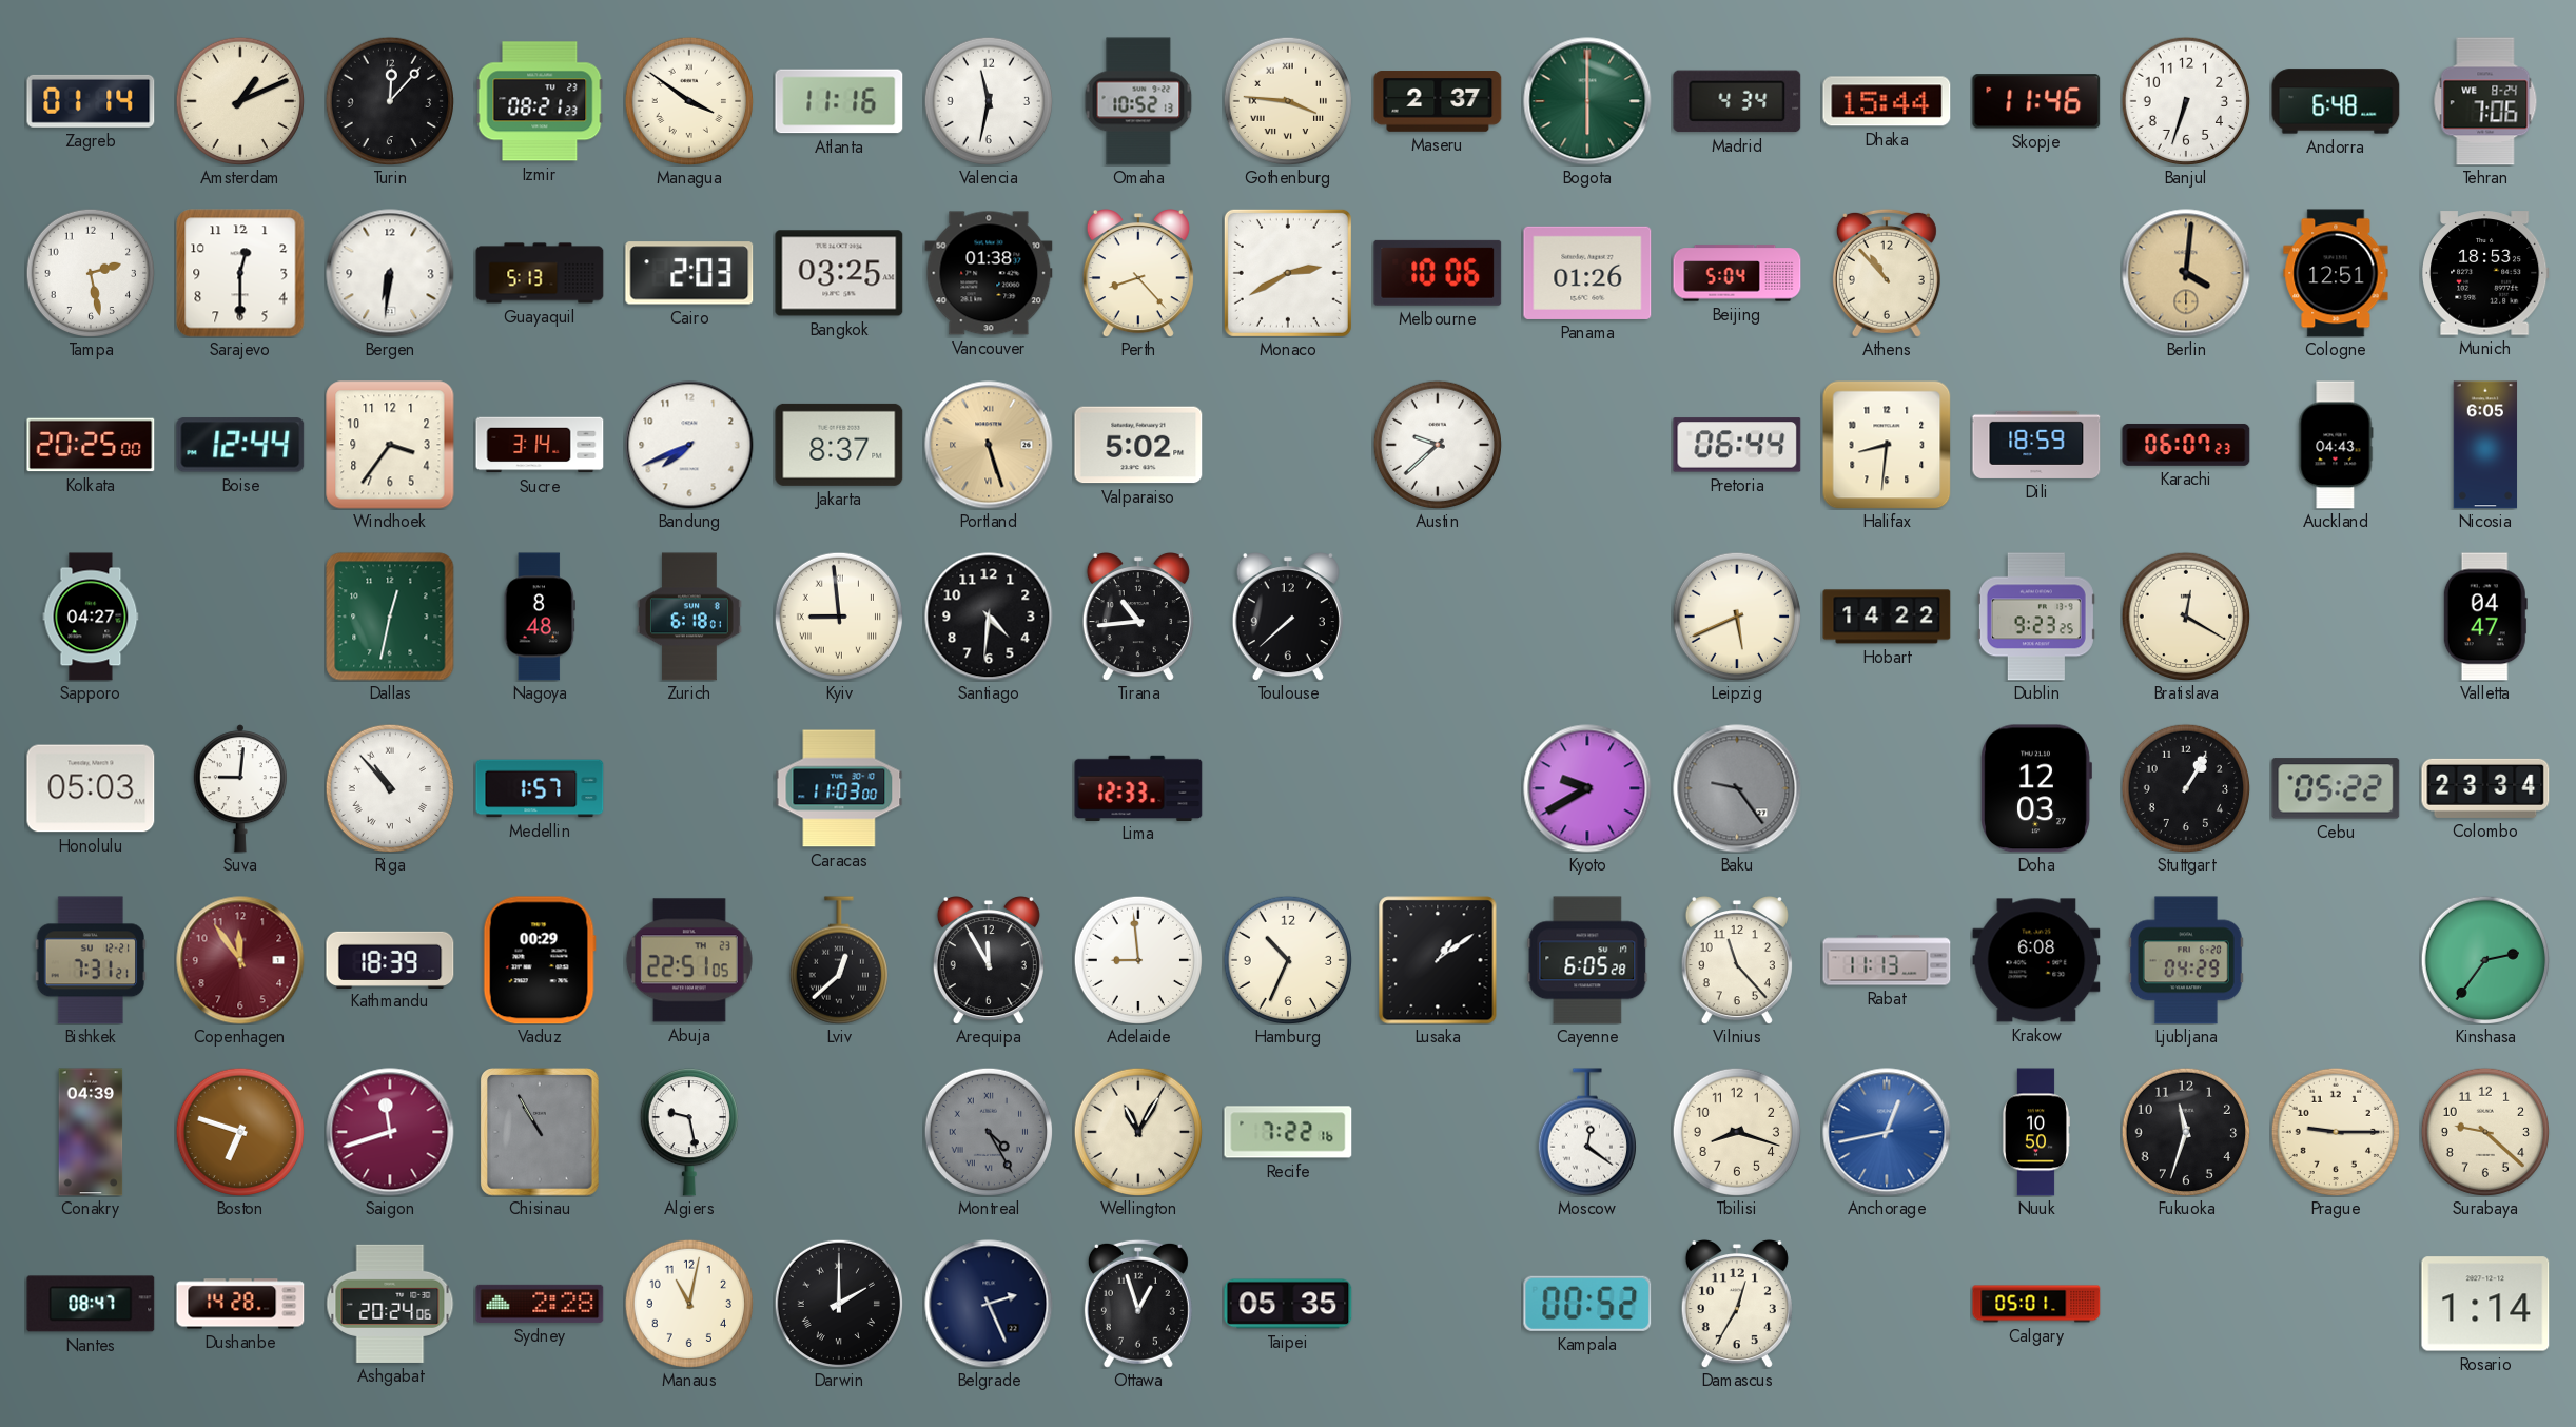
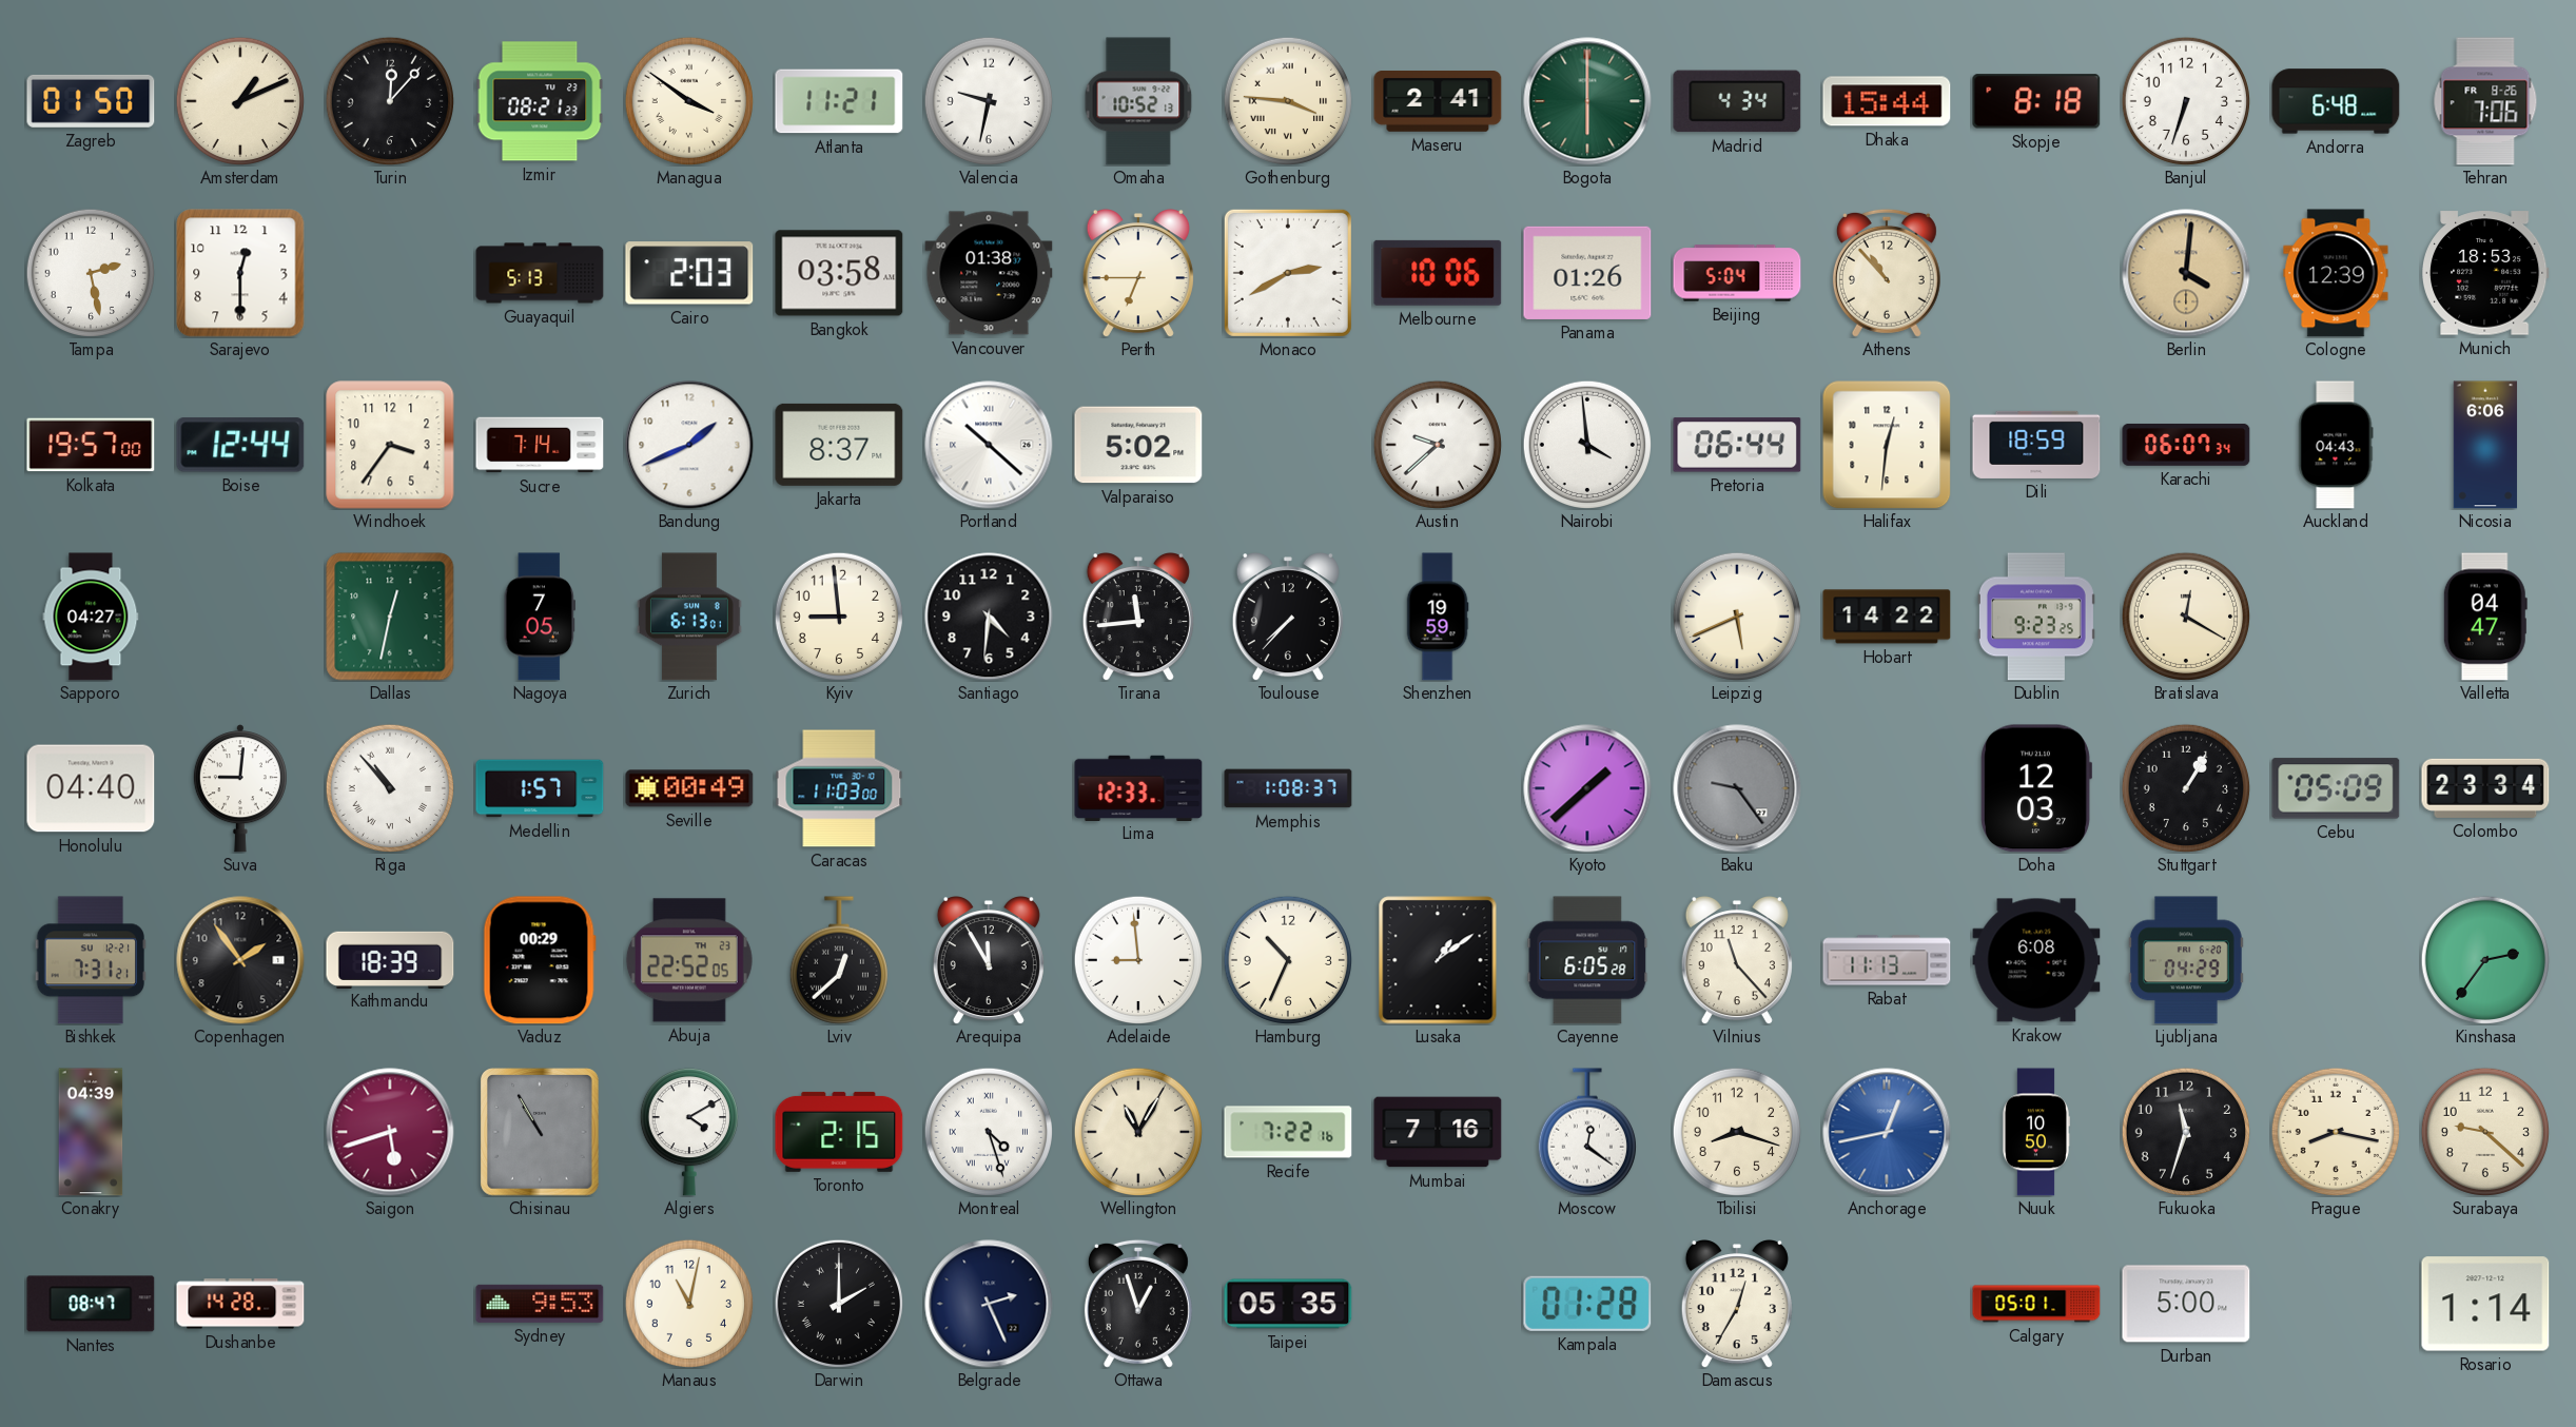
Zagreb: 01:14 -> 01:50 (91, 101)
Atlanta: 11:16 -> 11:21 (839, 101)
Valencia: 11:32 -> 9:32 (989, 101)
Maseru: 2:37 -> 2:41 (1438, 102)
Skopje: 11:46 -> 8:18 (2036, 101)
Tehran date: WE 8-24 -> FR 8-26 (2485, 101)
Bergen: 6:31 -> none (390, 273)
Bangkok: 03:25 -> 03:58 (839, 273)
Perth: 8:23 -> 6:45 (1138, 274)
Cologne: 12:51 -> 12:39 (2336, 273)
Kolkata: 20:25 -> 19:57 (91, 445)
Sucre: 3:14 -> 7:14 (540, 445)
Bandung: 7:41 -> 1:41 (689, 445)
Portland: 5:27 -> 10:22 (989, 445)
Portland dial: champagne -> white (989, 445)
Nairobi: none -> 3:59 (1587, 445)
Halifax: 8:31 -> 12:31 (1887, 445)
Karachi: 06:07:23 -> 06:07:34 (2186, 445)
Nicosia: 6:05 -> 6:06 (2485, 445)
Nagoya: 8:48 -> 7:05 (539, 617)
Zurich: 6:18 -> 6:13 (689, 617)
Kyiv numerals: Roman -> Arabic (839, 617)
Tirana: 10:44 -> 11:44 (1138, 618)
Toulouse: 7:38 -> 7:37 (1288, 618)
Shenzhen: none -> 19:59 (1438, 617)
Honolulu: 05:03 -> 04:40 (91, 788)
Seville: none -> 00:49 (689, 788)
Memphis: none -> 1:08 (1288, 788)
Kyoto: 9:40 -> 1:38 (1587, 788)
Cebu: 05:22 -> 05:09 (2336, 788)
Copenhagen: 11:54 -> 1:54 (240, 960)
Copenhagen dial: burgundy -> black (240, 960)
Abuja: 22:51 -> 22:52 (689, 960)
Boston: 6:48 -> none (240, 1132)
Saigon: 11:42 -> 5:42 (390, 1132)
Algiers: 9:28 -> 4:10 (689, 1132)
Toronto: none -> 2:15 (839, 1132)
Montreal: 4:25 -> 4:27 (989, 1132)
Montreal dial: grey -> white (989, 1132)
Mumbai: none -> 7:16 (1438, 1132)
Prague: 9:15 -> 8:17 (2336, 1132)
Ashgabat: 20:24 -> none (390, 1304)
Sydney: 2:28 -> 9:53 (540, 1304)
Kampala: 00:52 -> 01:28 (1587, 1304)
Durban: none -> 5:00 (2186, 1304)
